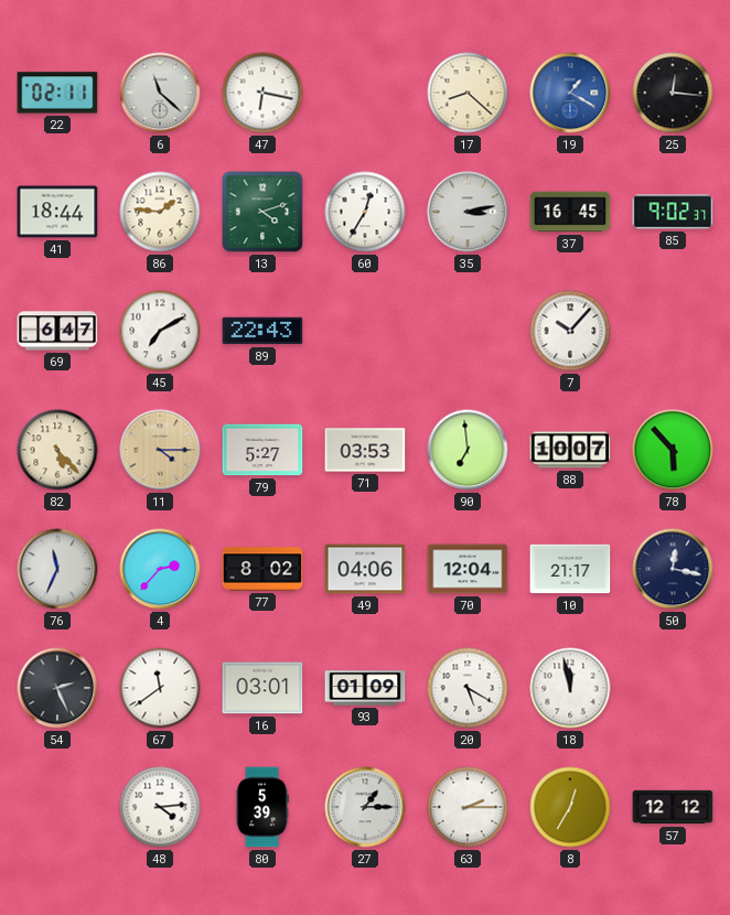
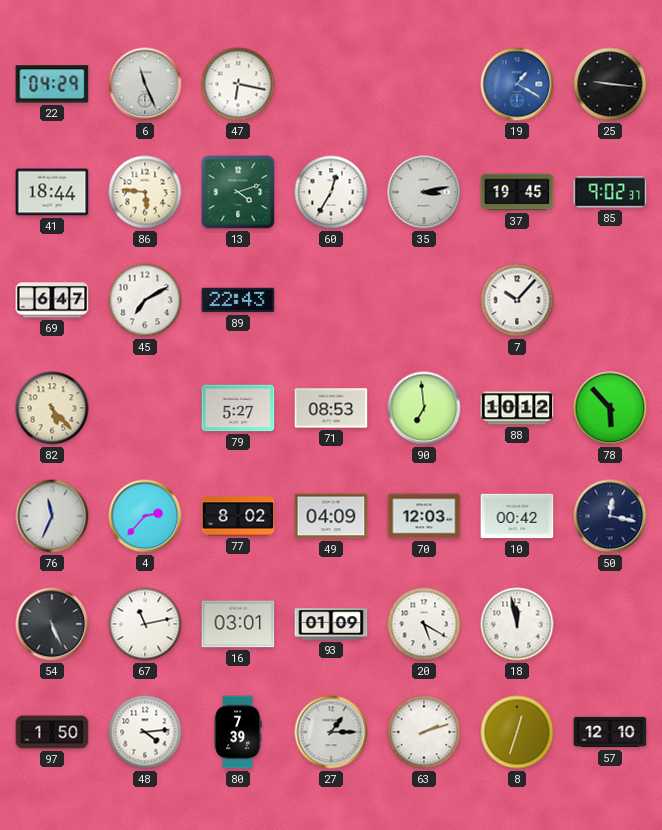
22: 02:11 -> 04:29 (52, 84)
6: 11:22 -> 11:26 (145, 84)
17: 8:22 -> none (468, 93)
25: 12:16 -> 9:16 (610, 84)
86: 1:46 -> 5:46 (145, 192)
37: 16:45 -> 19:45 (517, 192)
11: 4:15 -> none (160, 450)
71: 03:53 -> 08:53 (331, 408)
88: 10:07 -> 10:12 (517, 408)
49: 04:06 -> 04:09 (331, 516)
70: 12:04 -> 12:03 (424, 516)
10: 21:17 -> 00:42 (517, 516)
54: 2:26 -> 5:26 (52, 624)
67: 11:39 -> 11:13 (145, 624)
97: none -> 1:50 (52, 732)
80: 5:39 -> 7:39 (238, 732)
63: 2:15 -> 2:12 (424, 732)
8: 12:35 -> 12:33 (517, 732)
57: 12:12 -> 12:10 (610, 732)
